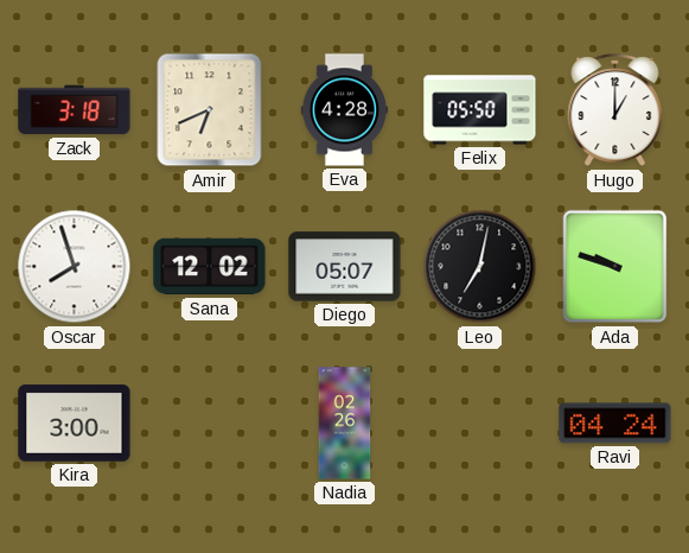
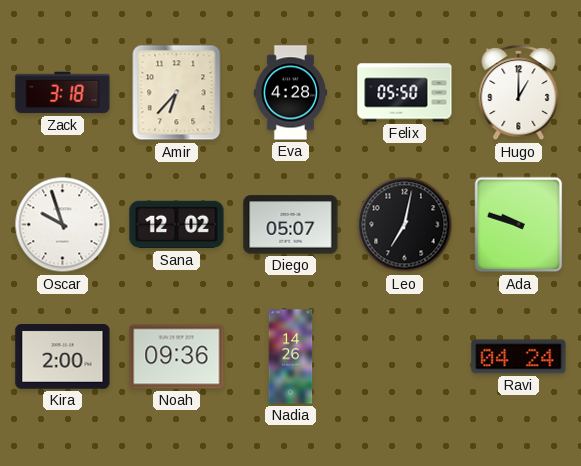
Amir: 6:41 -> 6:37 (177, 93)
Oscar: 7:57 -> 9:57 (63, 225)
Kira: 3:00 -> 2:00 (63, 357)
Noah: none -> 09:36 (177, 357)
Nadia: 02:26 -> 14:26 (291, 357)
